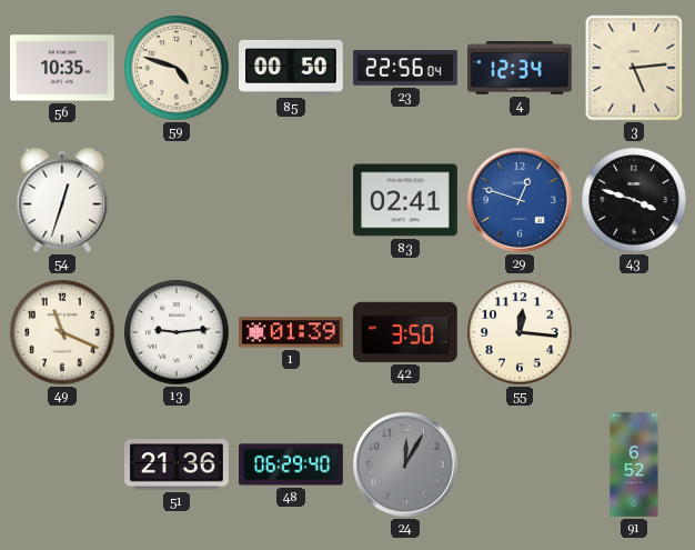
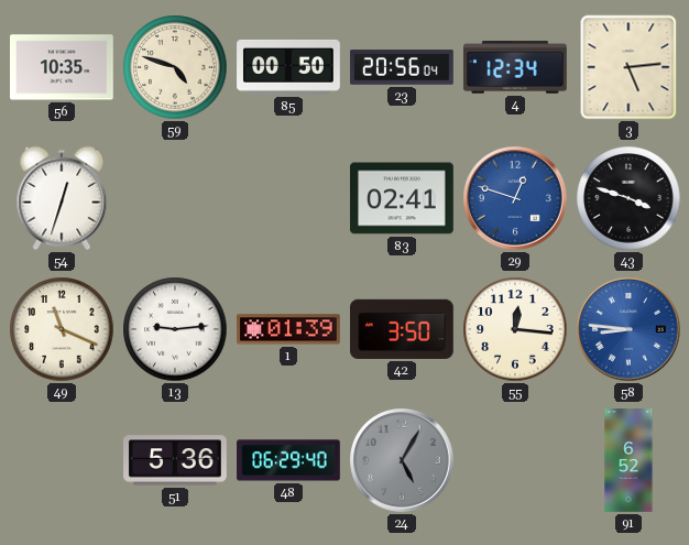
23: 22:56 -> 20:56 (402, 67)
58: none -> 8:46 (628, 329)
51: 21:36 -> 5:36 (176, 460)
24: 12:05 -> 5:05 (402, 460)
